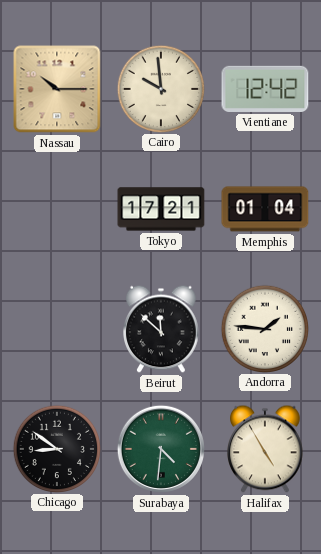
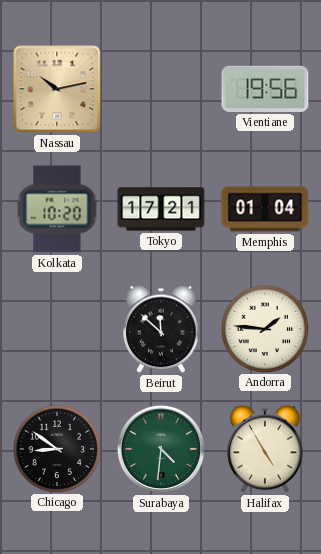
Nassau: 10:15 -> 10:13 (57, 89)
Cairo: 9:59 -> none (160, 88)
Vientiane: 12:42 -> 19:56 (265, 89)
Kolkata: none -> 10:20 (57, 209)
